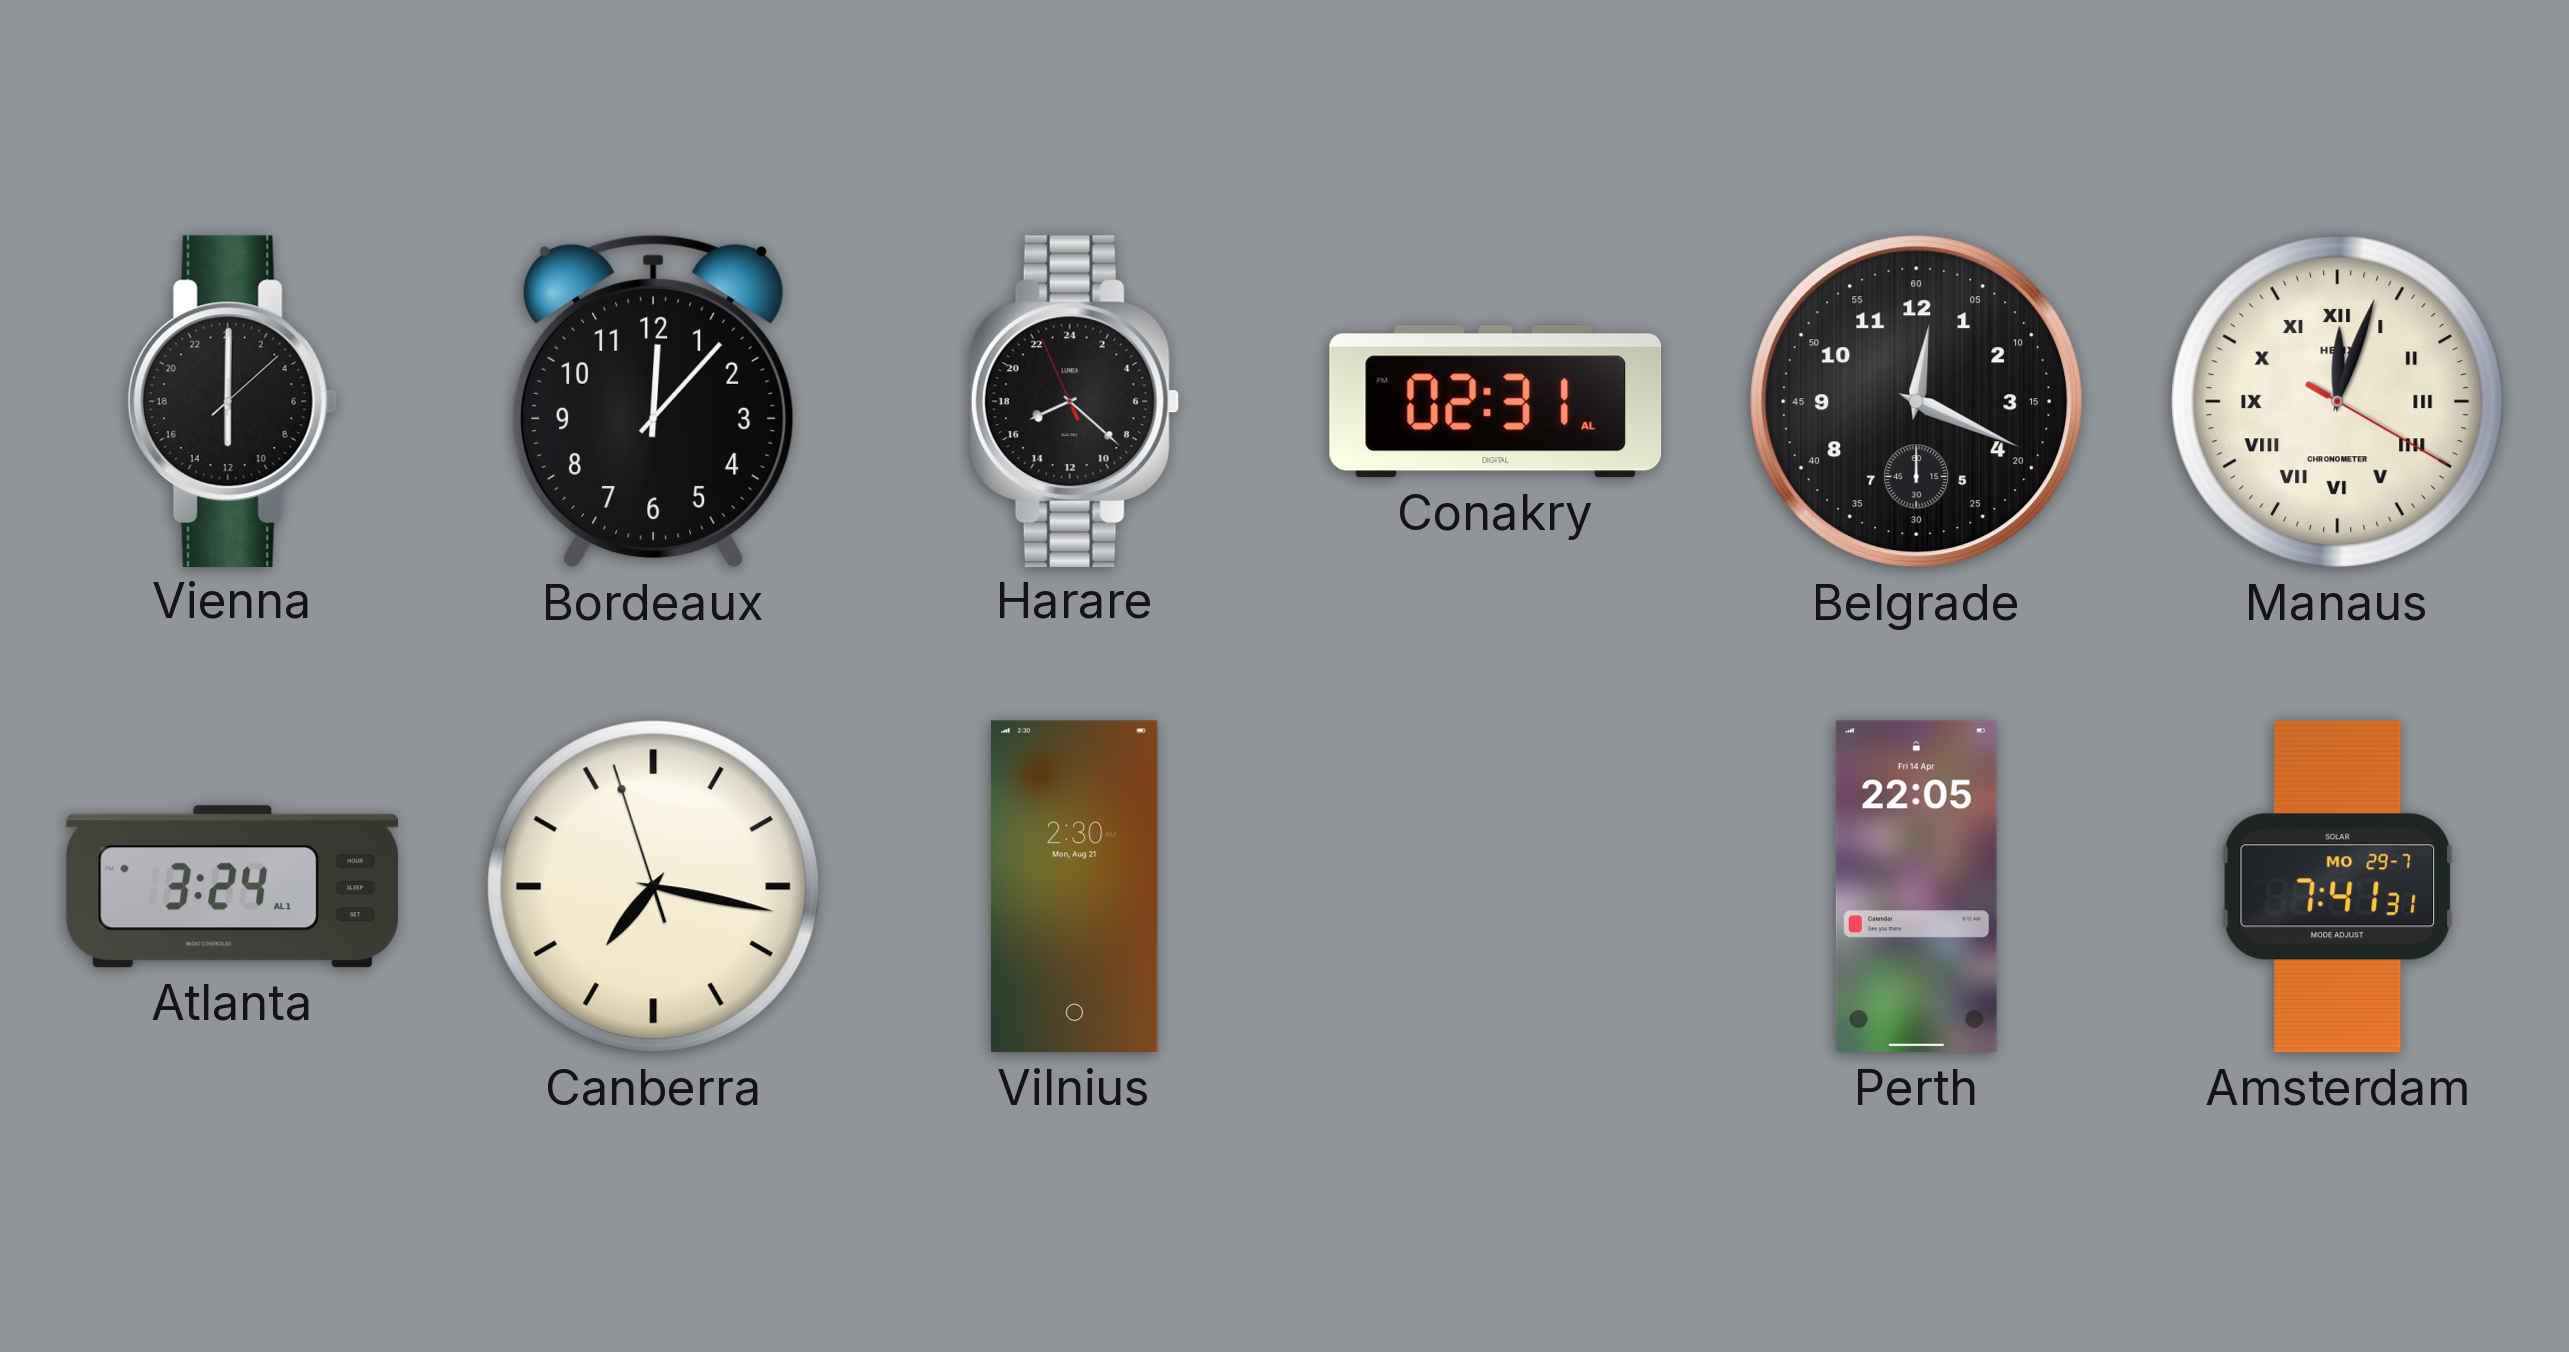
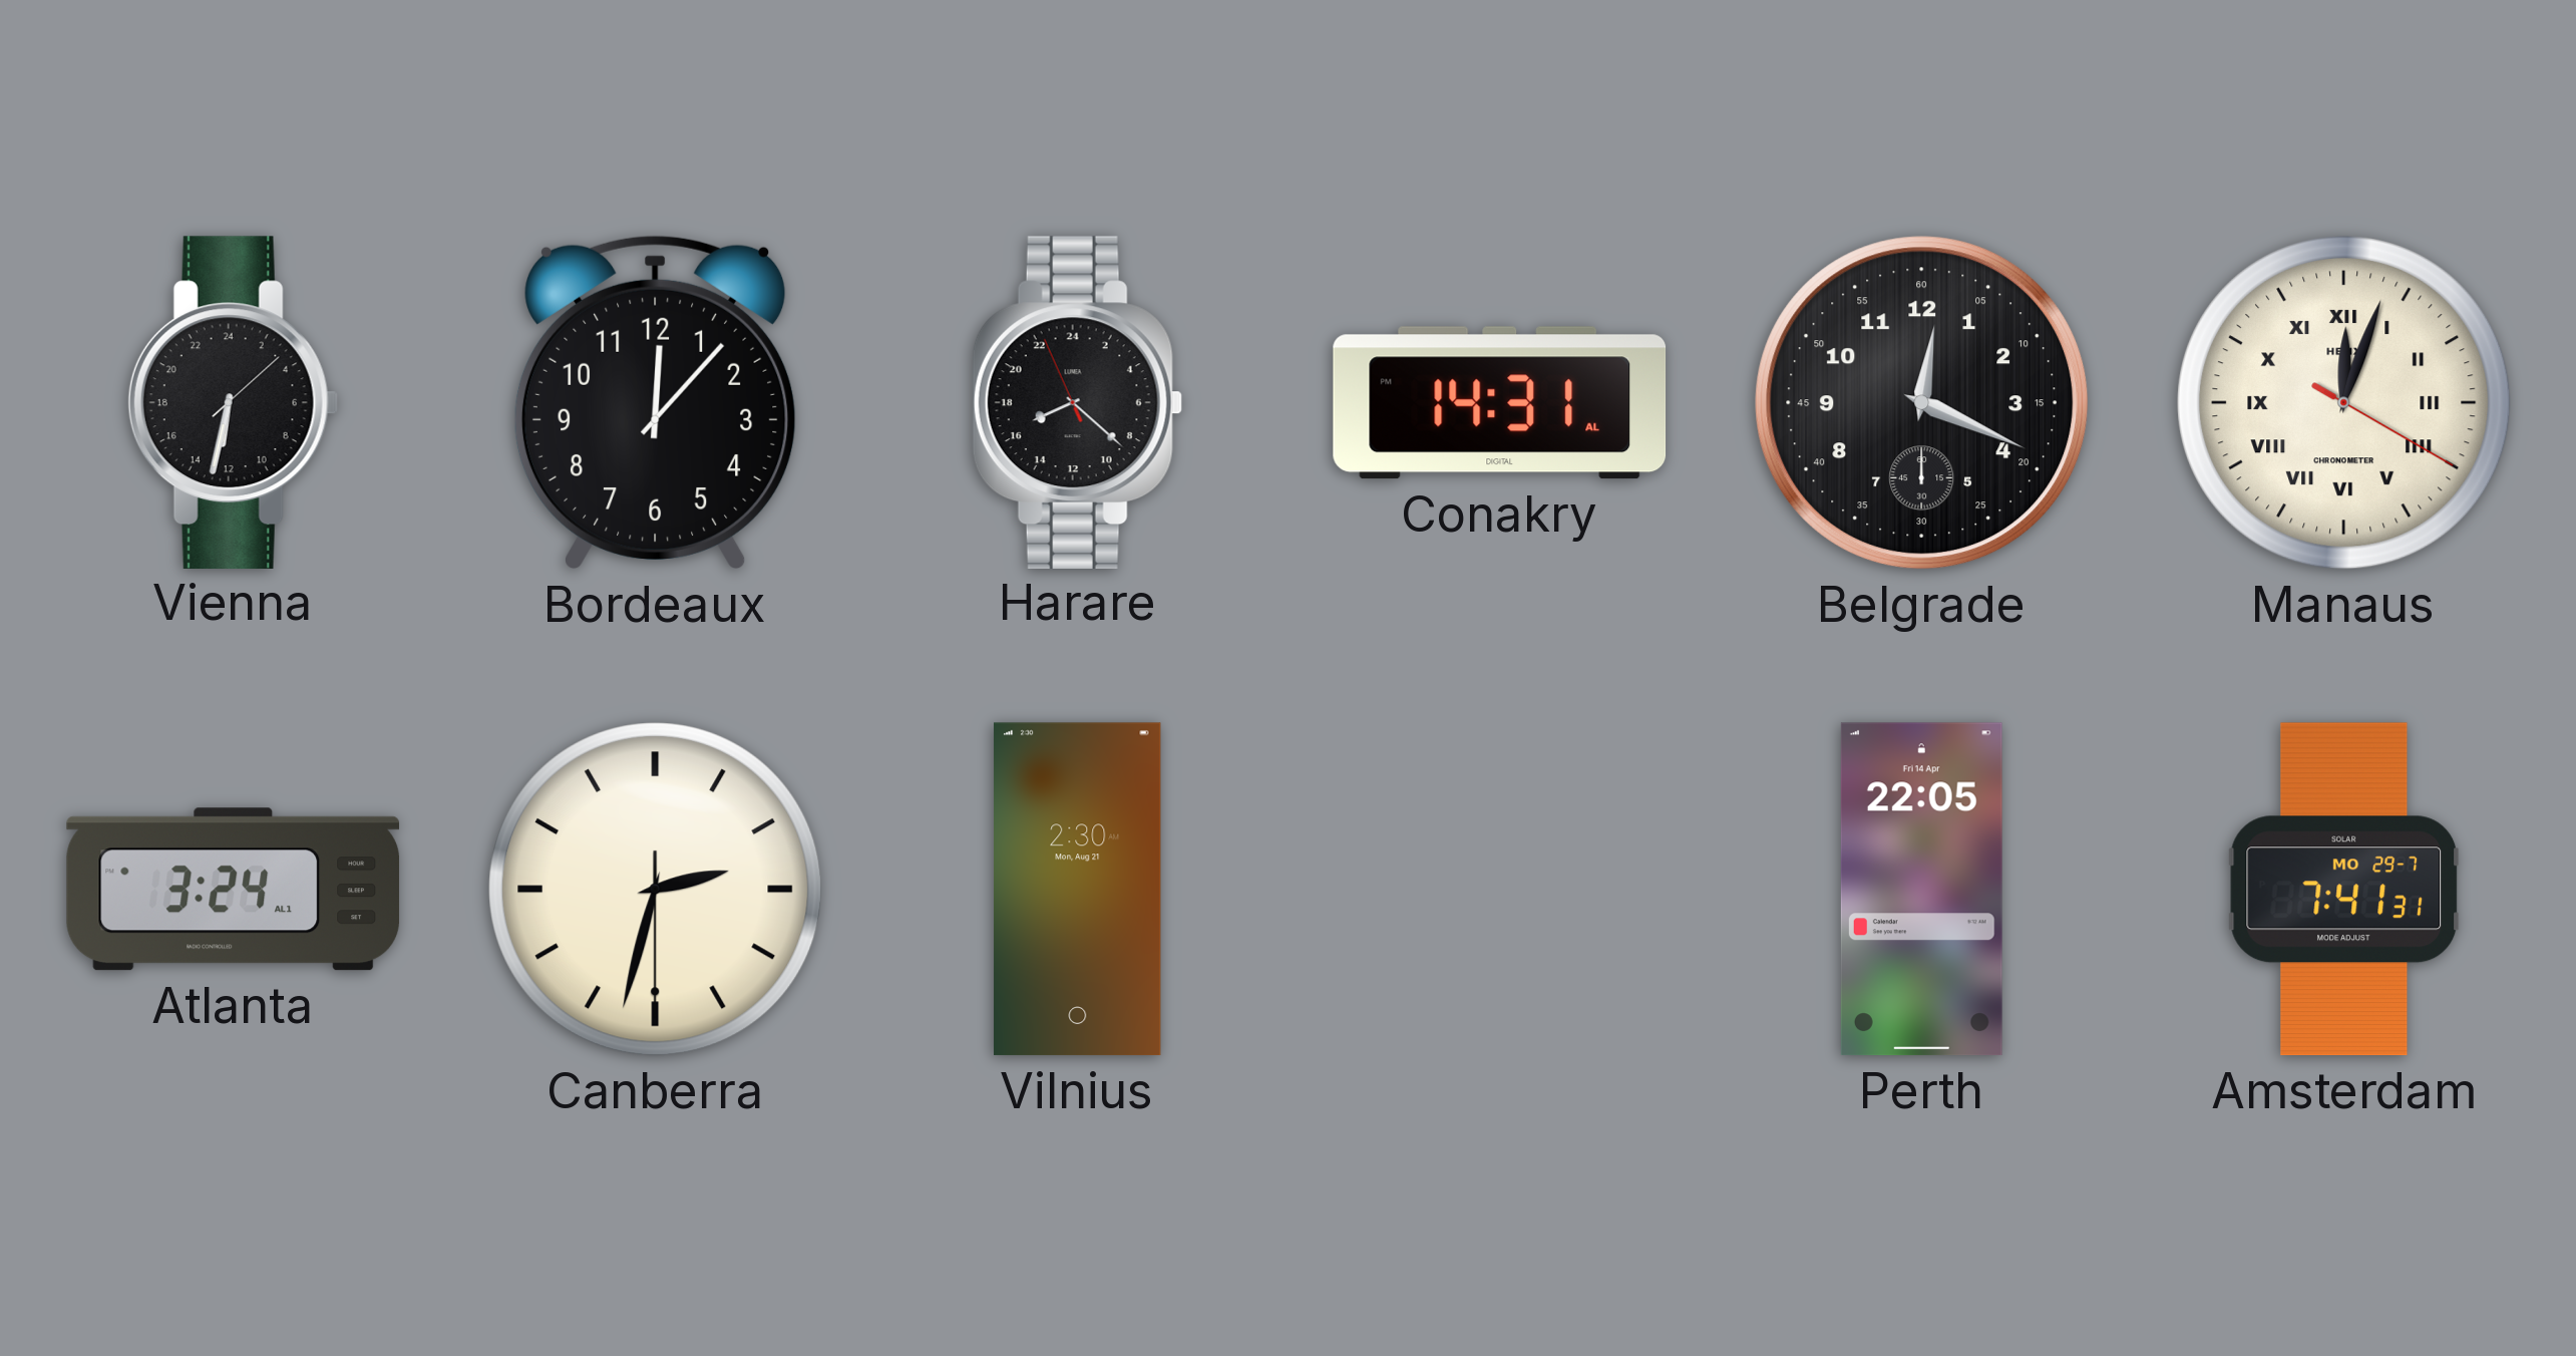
Vienna: 12:00 -> 12:32 (233, 402)
Conakry: 02:31 -> 14:31 (1500, 403)
Canberra: 7:16 -> 2:32 (656, 890)
